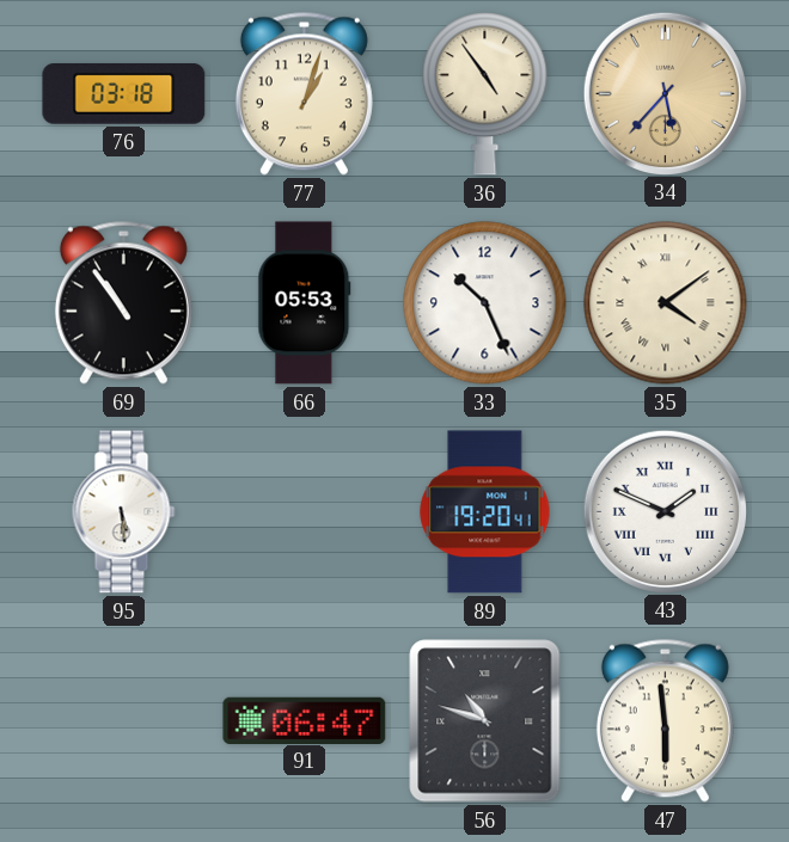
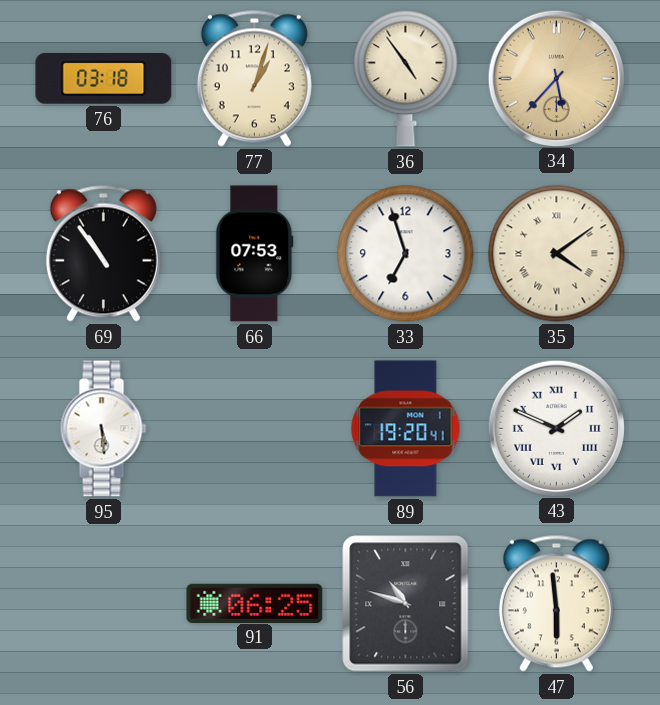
66: 05:53 -> 07:53 (255, 254)
33: 10:26 -> 6:57 (406, 254)
91: 06:47 -> 06:25 (255, 603)
